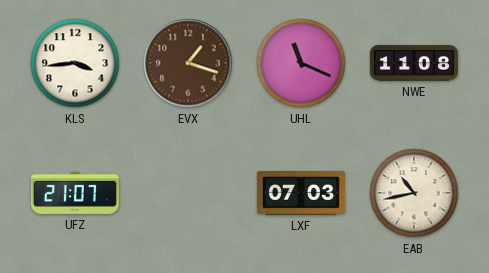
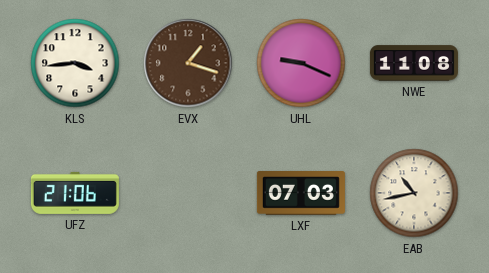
UHL: 11:19 -> 9:19 (301, 63)
UFZ: 21:07 -> 21:06 (75, 193)
